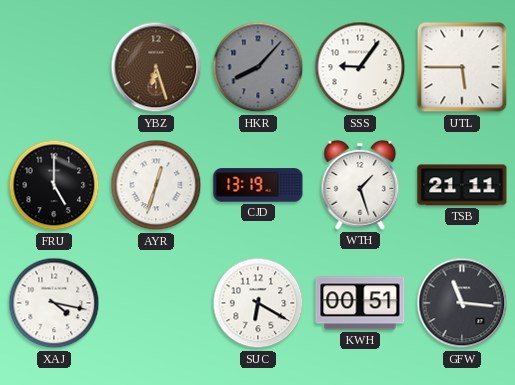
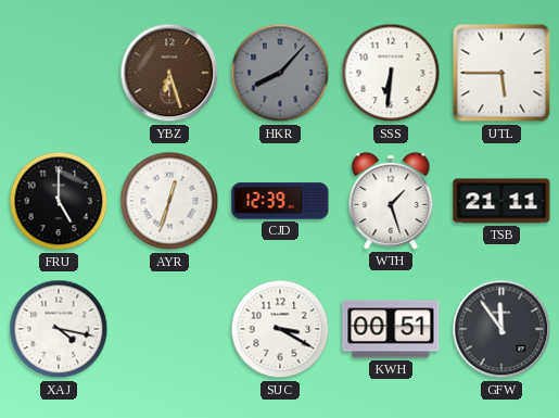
SSS: 9:06 -> 6:31 (391, 73)
CJD: 13:19 -> 12:39 (280, 201)
SUC: 6:20 -> 3:20 (280, 329)
GFW: 11:16 -> 11:54 (501, 329)
